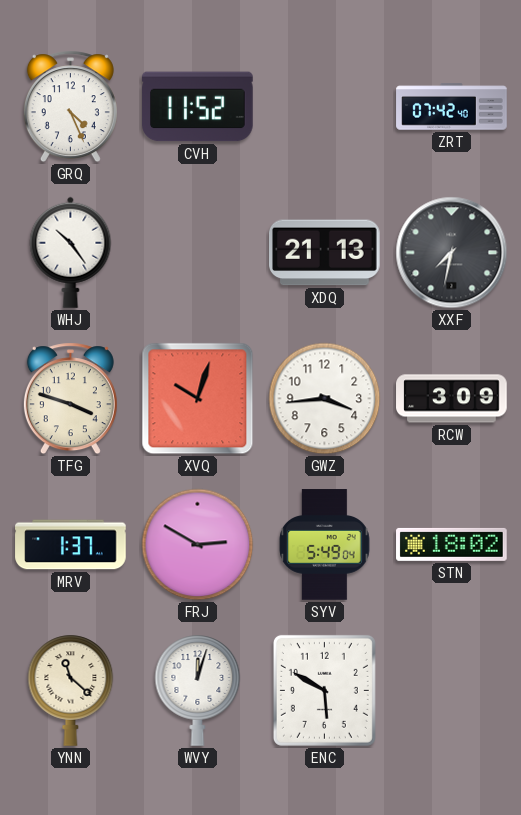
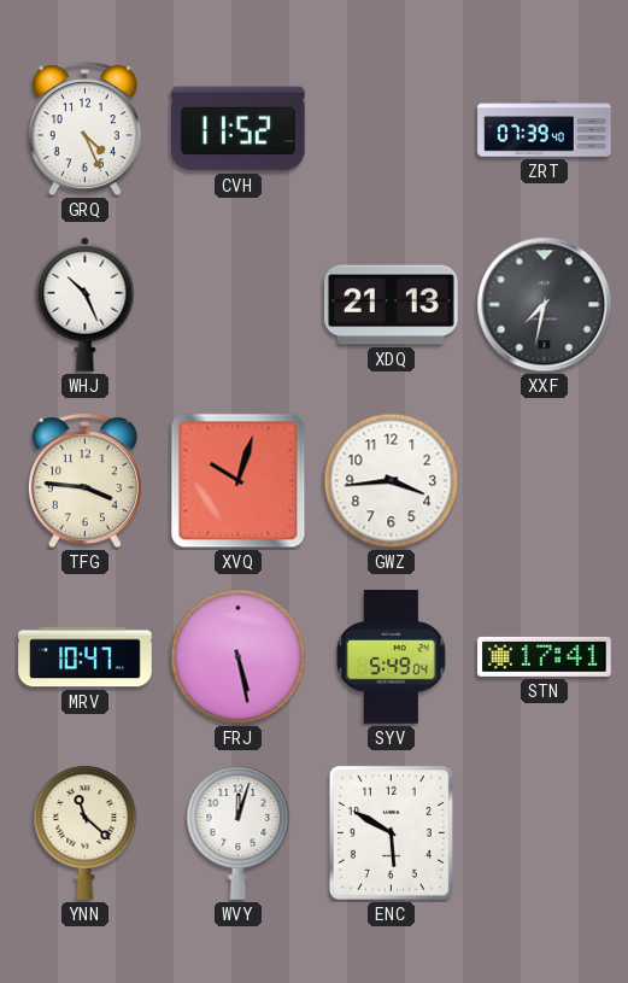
ZRT: 07:42 -> 07:39 (545, 129)
WHJ: 10:24 -> 10:26 (86, 304)
TFG: 3:48 -> 3:46 (84, 481)
RCW: 3:09 -> none (452, 399)
MRV: 1:37 -> 10:47 (86, 657)
FRJ: 2:50 -> 5:28 (239, 657)
STN: 18:02 -> 17:41 (545, 656)
